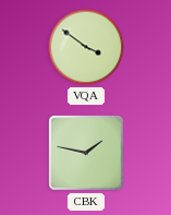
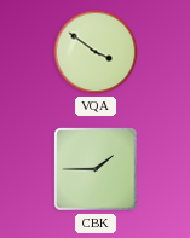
CBK: 1:47 -> 1:45 (96, 169)
